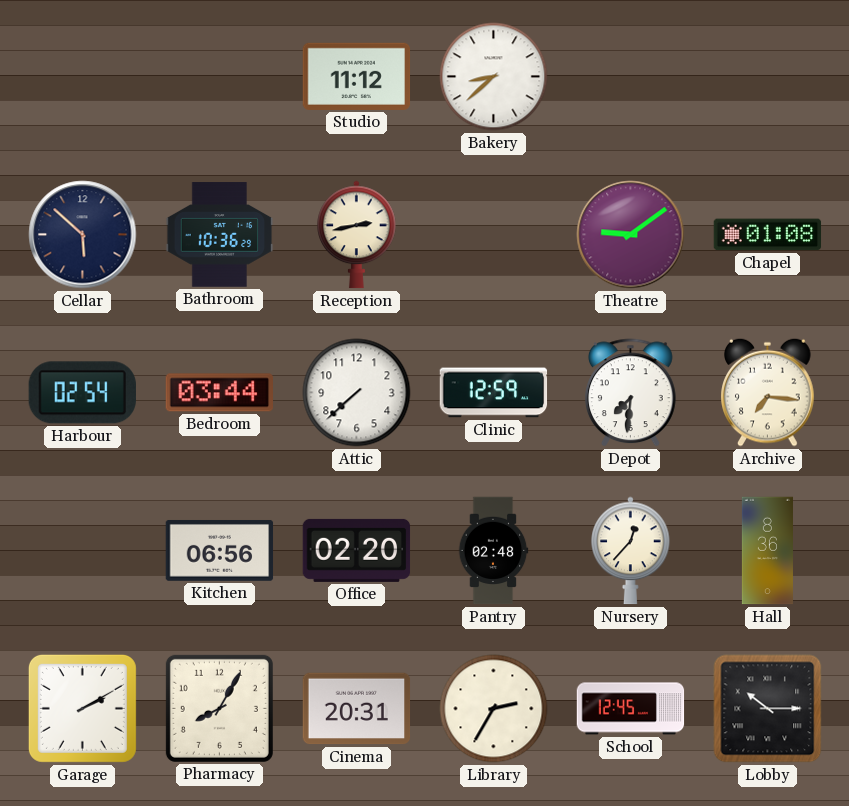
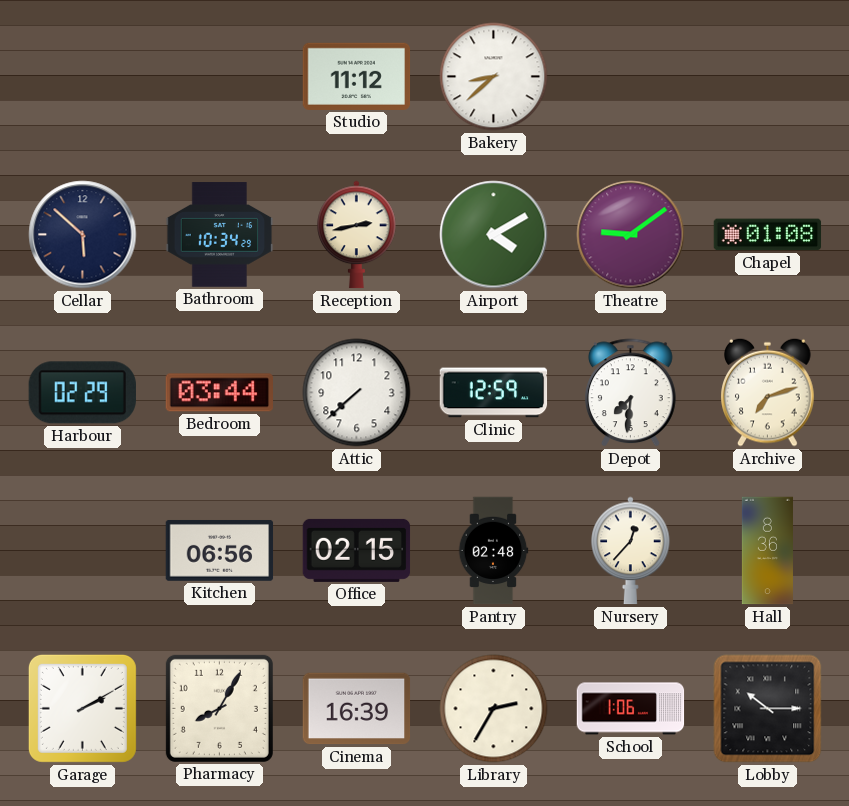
Bathroom: 10:36 -> 10:34 (220, 235)
Airport: none -> 4:10 (494, 235)
Harbour: 02:54 -> 02:29 (82, 393)
Archive: 7:16 -> 7:12 (768, 392)
Office: 02:20 -> 02:15 (357, 550)
Cinema: 20:31 -> 16:39 (357, 709)
School: 12:45 -> 1:06 (631, 709)
